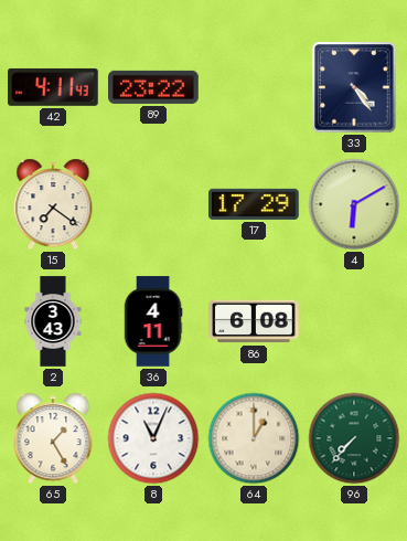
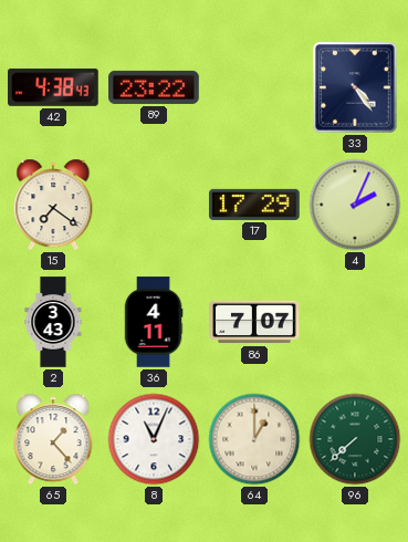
42: 4:11 -> 4:38 (53, 87)
4: 6:10 -> 2:04 (355, 205)
86: 6:08 -> 7:07 (254, 322)
65: 1:25 -> 1:23 (53, 439)
96: 7:37 -> 7:38 (355, 439)
